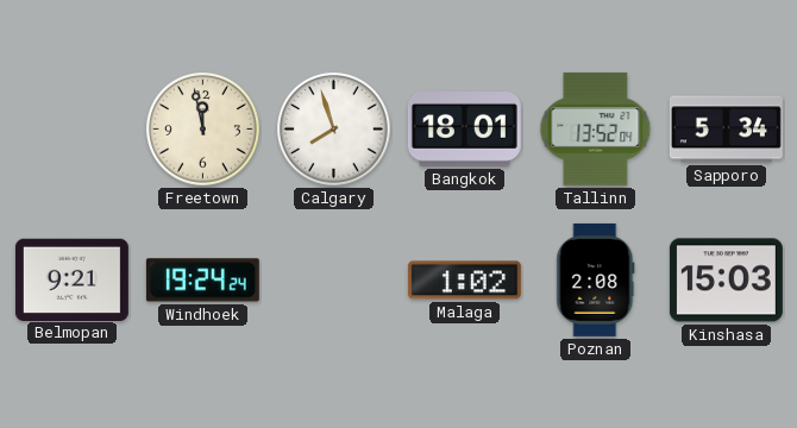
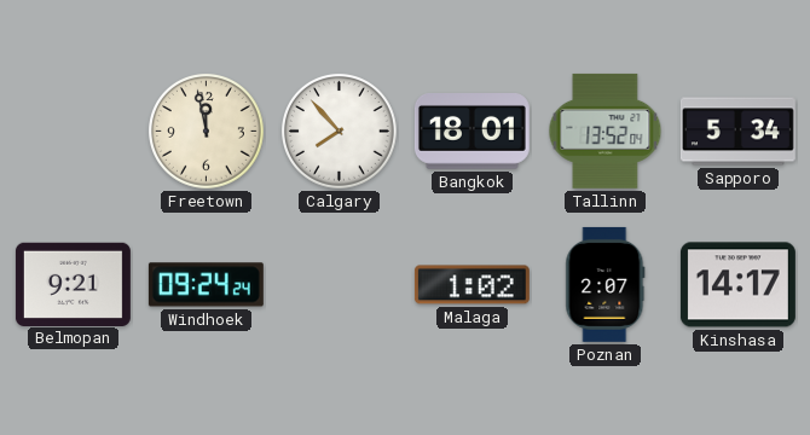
Calgary: 7:57 -> 7:53 (340, 132)
Windhoek: 19:24 -> 09:24 (206, 285)
Poznan: 2:08 -> 2:07 (606, 284)
Kinshasa: 15:03 -> 14:17 (737, 285)
